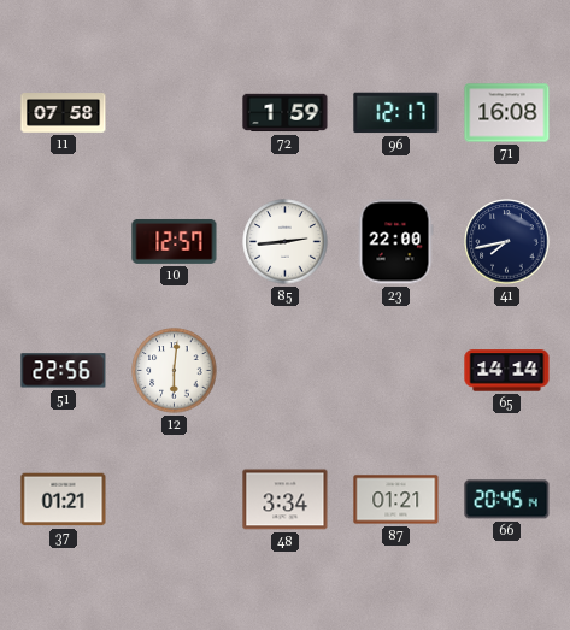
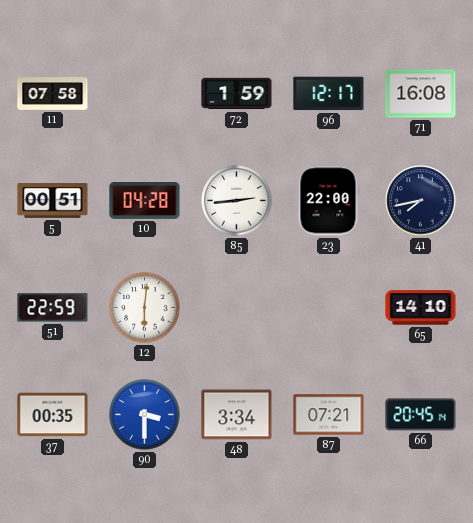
5: none -> 00:51 (53, 201)
10: 12:57 -> 04:28 (145, 200)
51: 22:56 -> 22:59 (53, 308)
65: 14:14 -> 14:10 (421, 308)
37: 01:21 -> 00:35 (53, 415)
90: none -> 3:30 (145, 415)
87: 01:21 -> 07:21 (329, 415)
